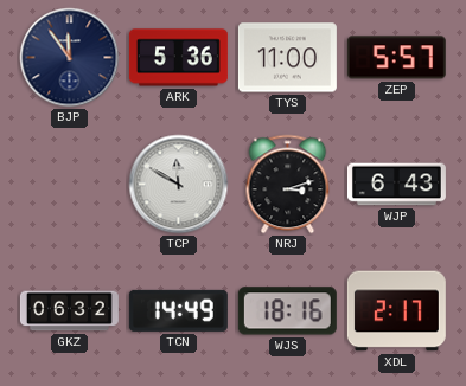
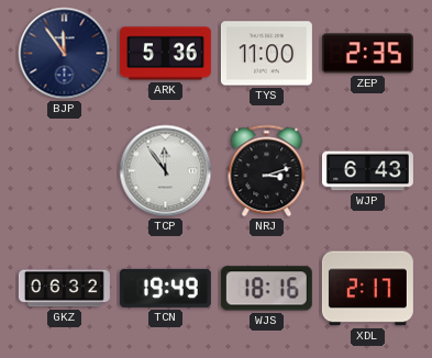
ZEP: 5:57 -> 2:35 (367, 54)
TCP: 11:50 -> 11:54 (166, 171)
TCN: 14:49 -> 19:49 (165, 288)
